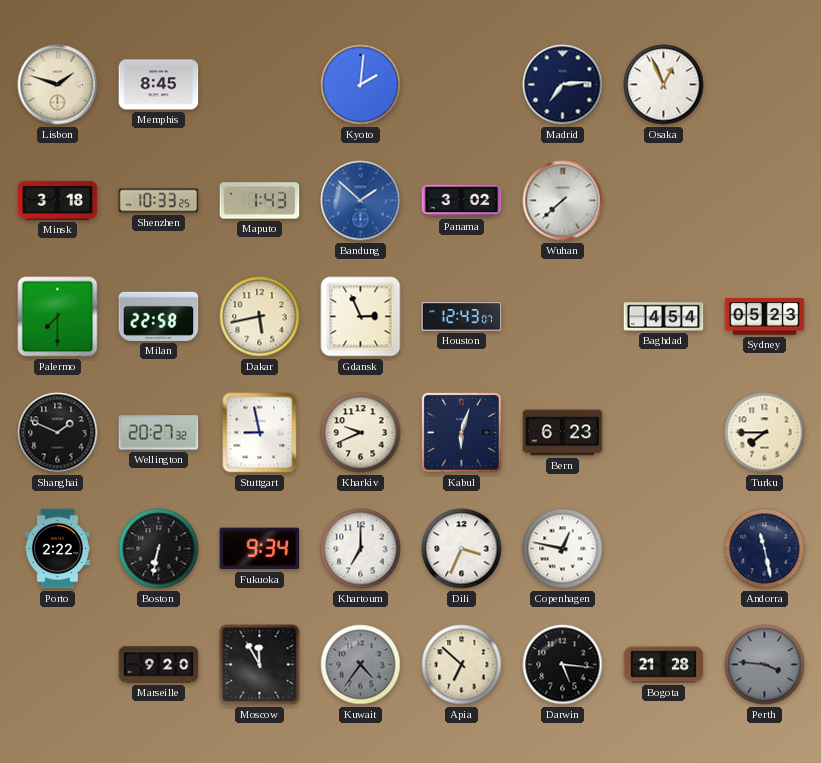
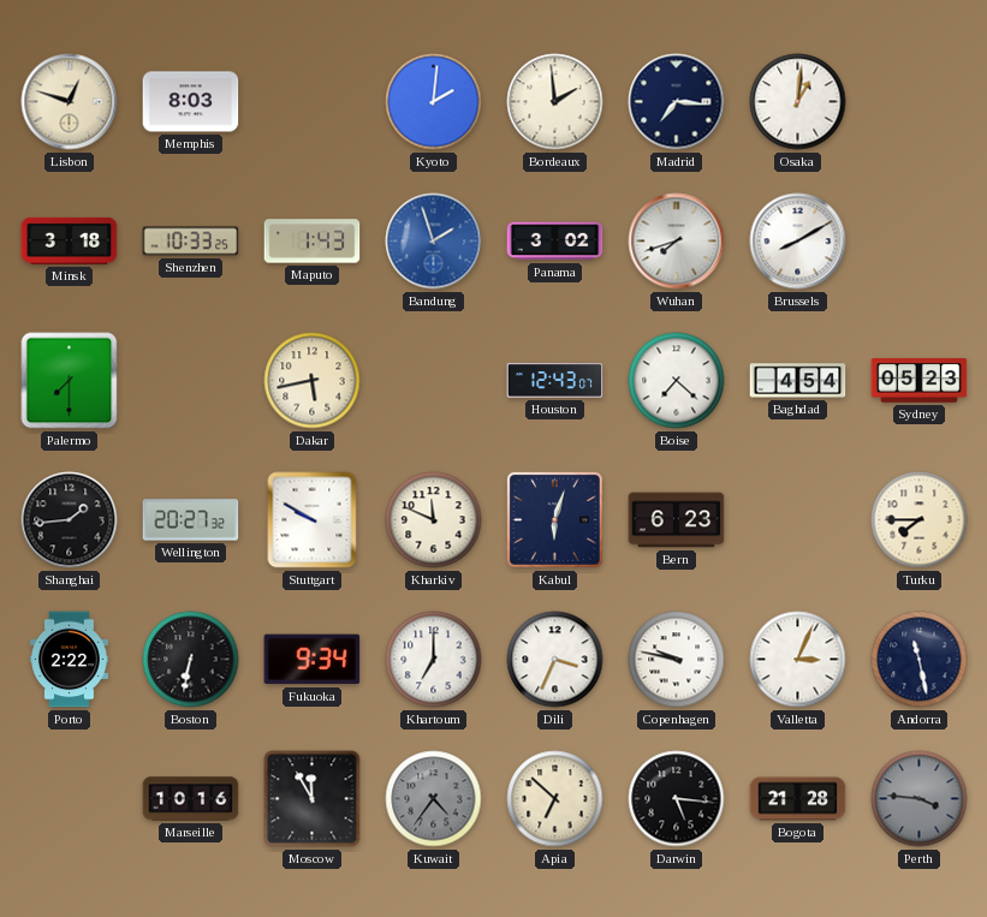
Lisbon: 1:48 -> 12:48 (70, 102)
Memphis: 8:45 -> 8:03 (191, 102)
Bordeaux: none -> 1:59 (555, 102)
Madrid: 7:14 -> 7:16 (677, 102)
Osaka: 12:56 -> 1:01 (798, 102)
Bandung: 1:52 -> 1:57 (434, 242)
Wuhan: 7:38 -> 7:42 (677, 242)
Brussels: none -> 8:10 (798, 242)
Milan: 22:58 -> none (159, 316)
Gdansk: 2:56 -> none (361, 317)
Boise: none -> 7:22 (677, 381)
Shanghai: 1:49 -> 1:44 (70, 520)
Stuttgart: 8:58 -> 9:50 (313, 520)
Kharkiv: 9:41 -> 11:49 (434, 520)
Copenhagen: 12:47 -> 9:47 (677, 660)
Valletta: none -> 3:04 (798, 660)
Marseille: 9:20 -> 10:16 (191, 799)
